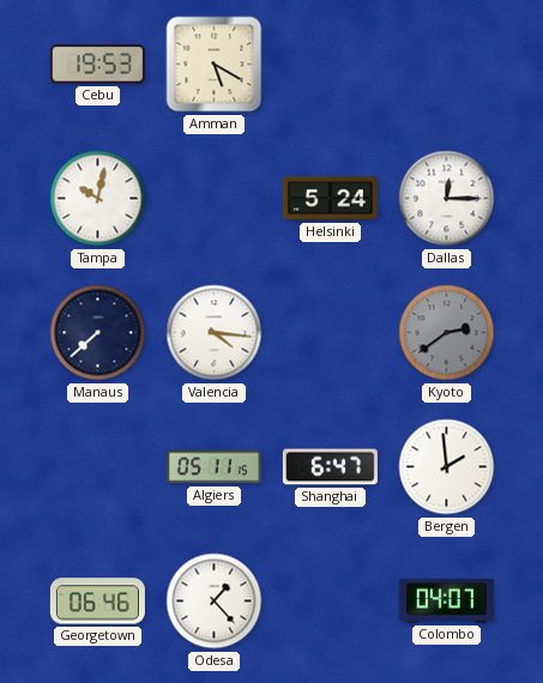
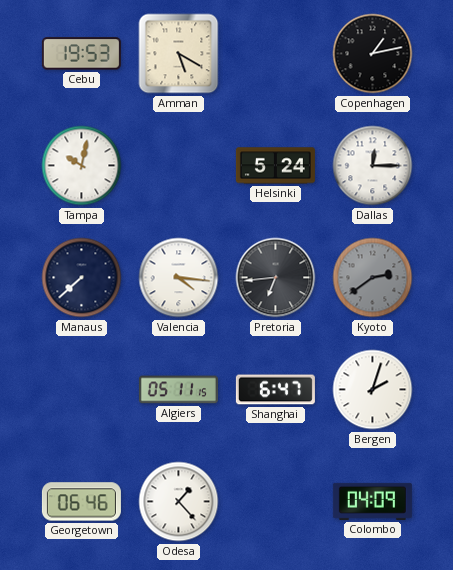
Copenhagen: none -> 1:13 (373, 54)
Pretoria: none -> 6:44 (276, 278)
Bergen: 1:59 -> 2:03 (373, 390)
Colombo: 04:07 -> 04:09 (372, 501)
